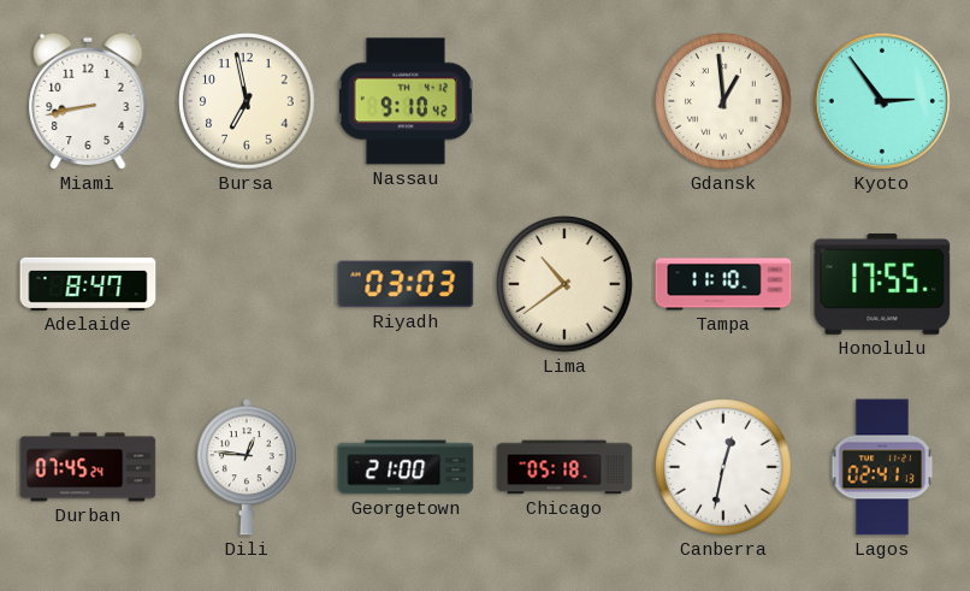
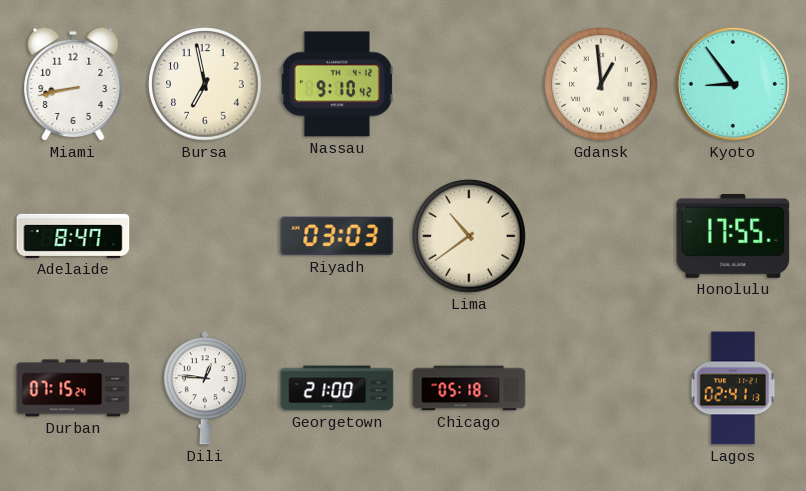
Kyoto: 2:54 -> 8:54 (733, 84)
Tampa: 11:10 -> none (723, 284)
Durban: 07:45 -> 07:15 (73, 388)
Canberra: 12:32 -> none (723, 467)
